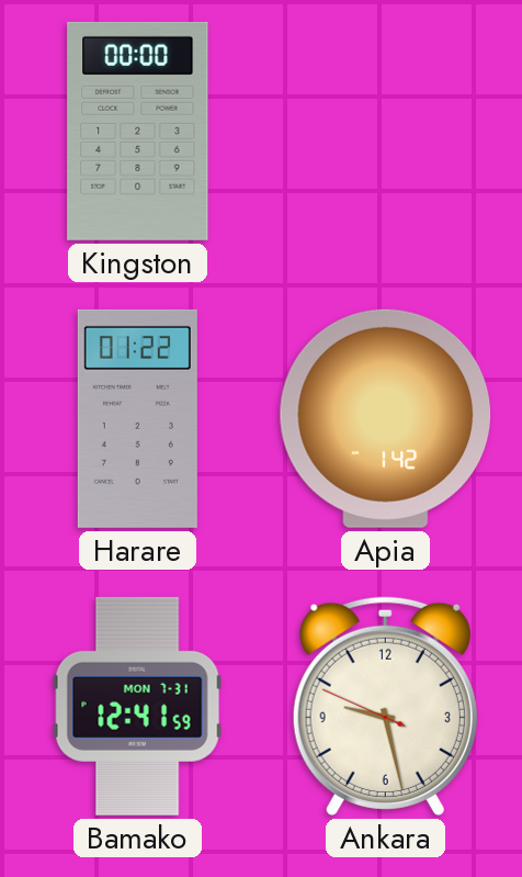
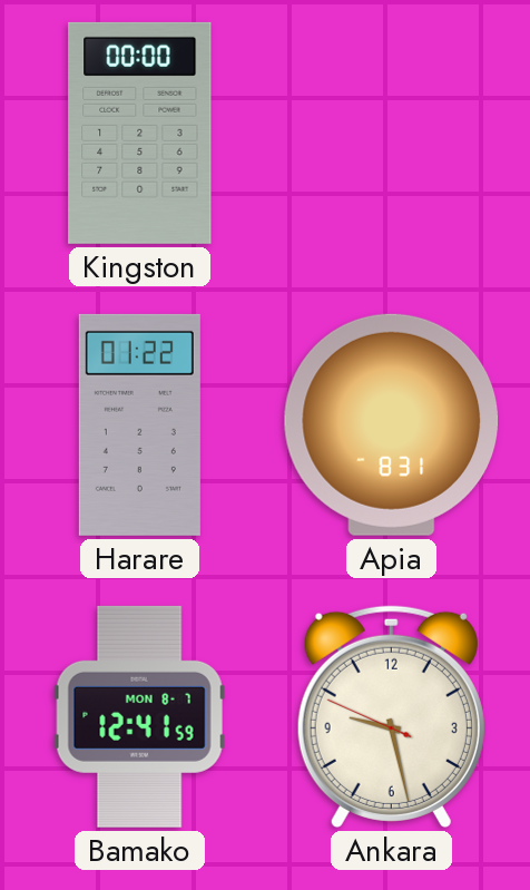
Apia: 1:42 -> 8:31 (392, 424)
Bamako date: MON 7-31 -> MON 8-7 (139, 716)
